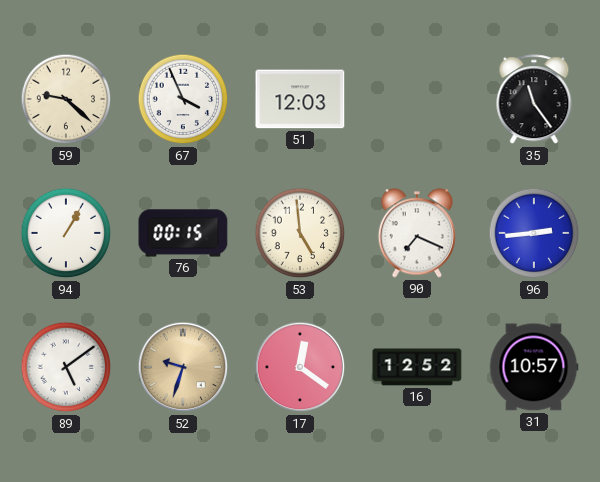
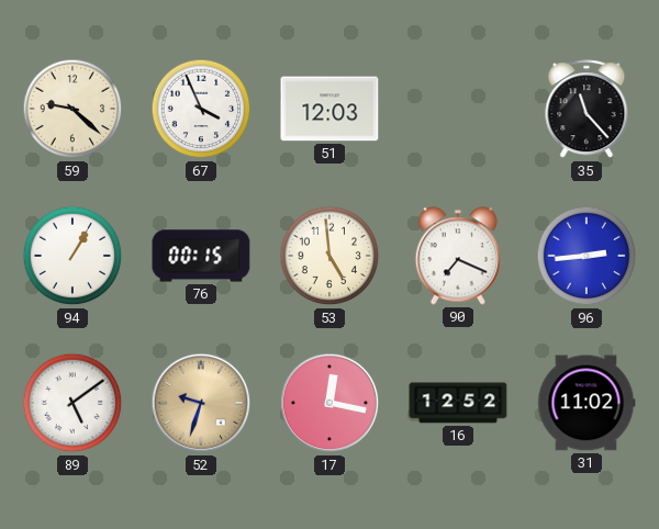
35: 11:24 -> 11:23 (587, 110)
17: 12:21 -> 12:17 (329, 403)
31: 10:57 -> 11:02 (587, 403)
